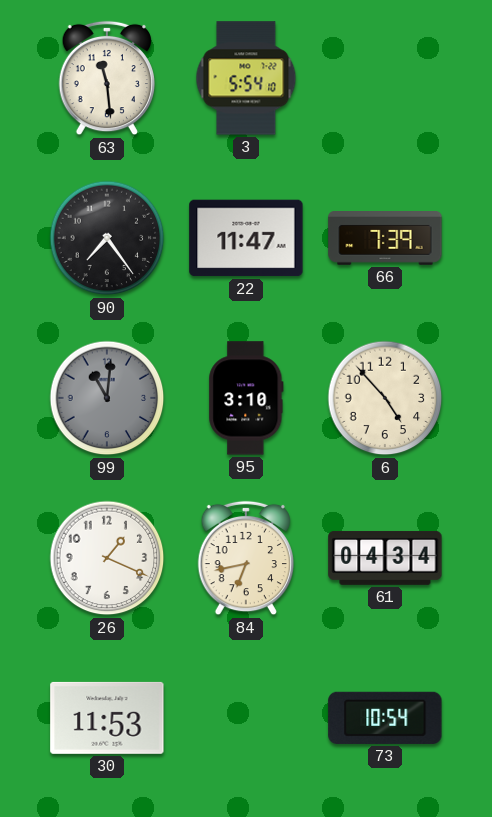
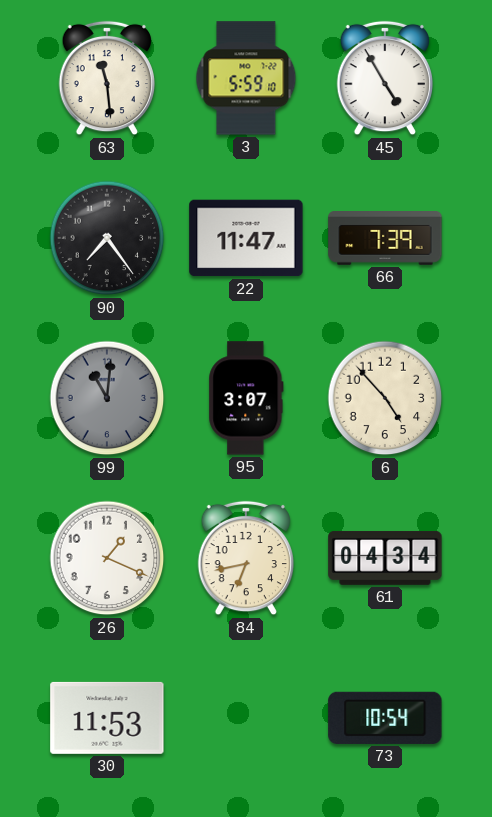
3: 5:54 -> 5:59 (246, 78)
45: none -> 4:55 (384, 78)
95: 3:10 -> 3:07 (246, 398)
